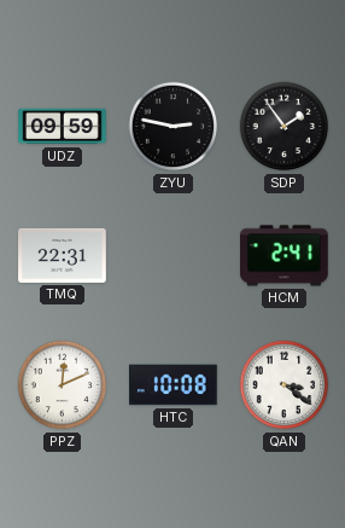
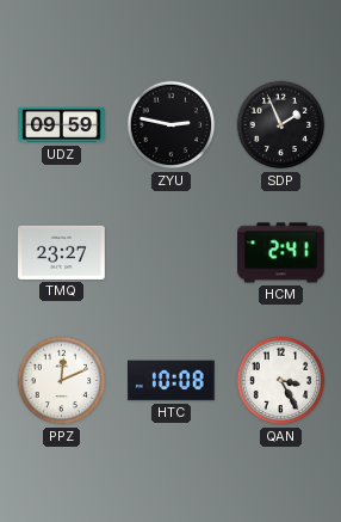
SDP: 1:54 -> 1:56 (281, 125)
TMQ: 22:31 -> 23:27 (62, 252)
QAN: 3:21 -> 3:25 (281, 381)
